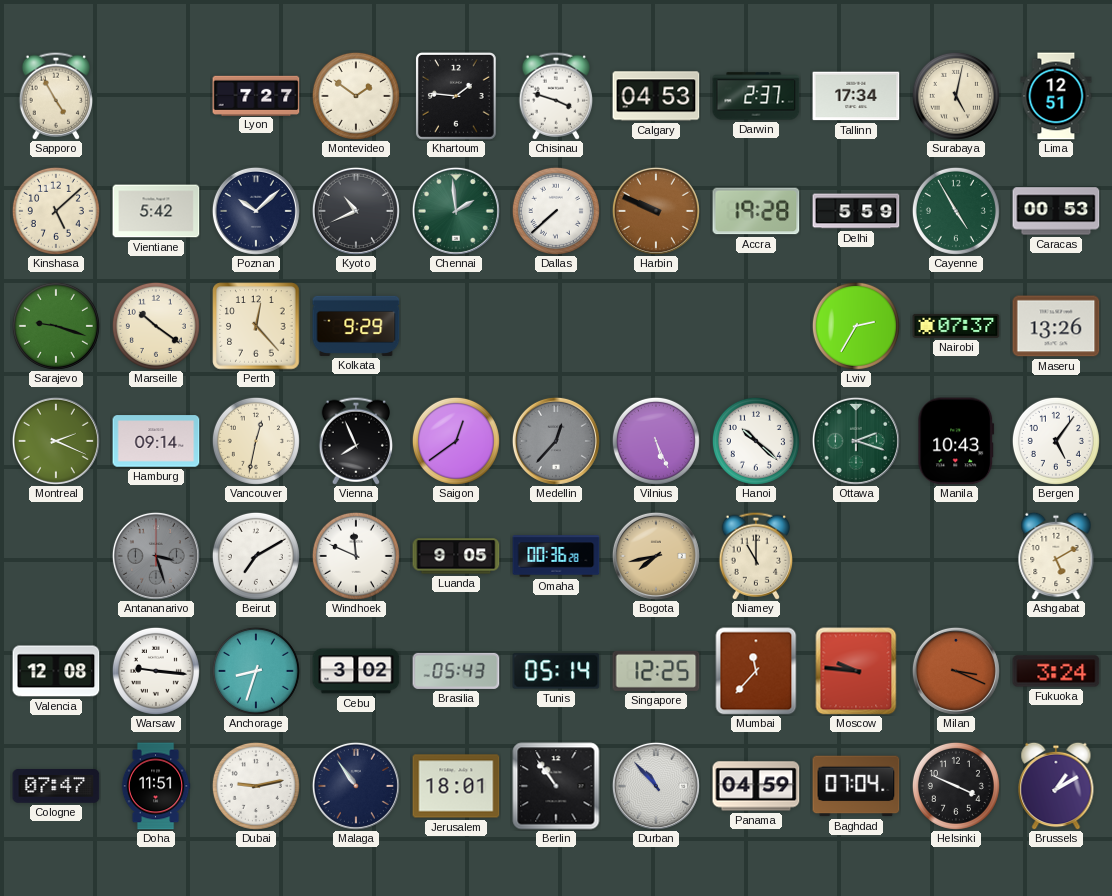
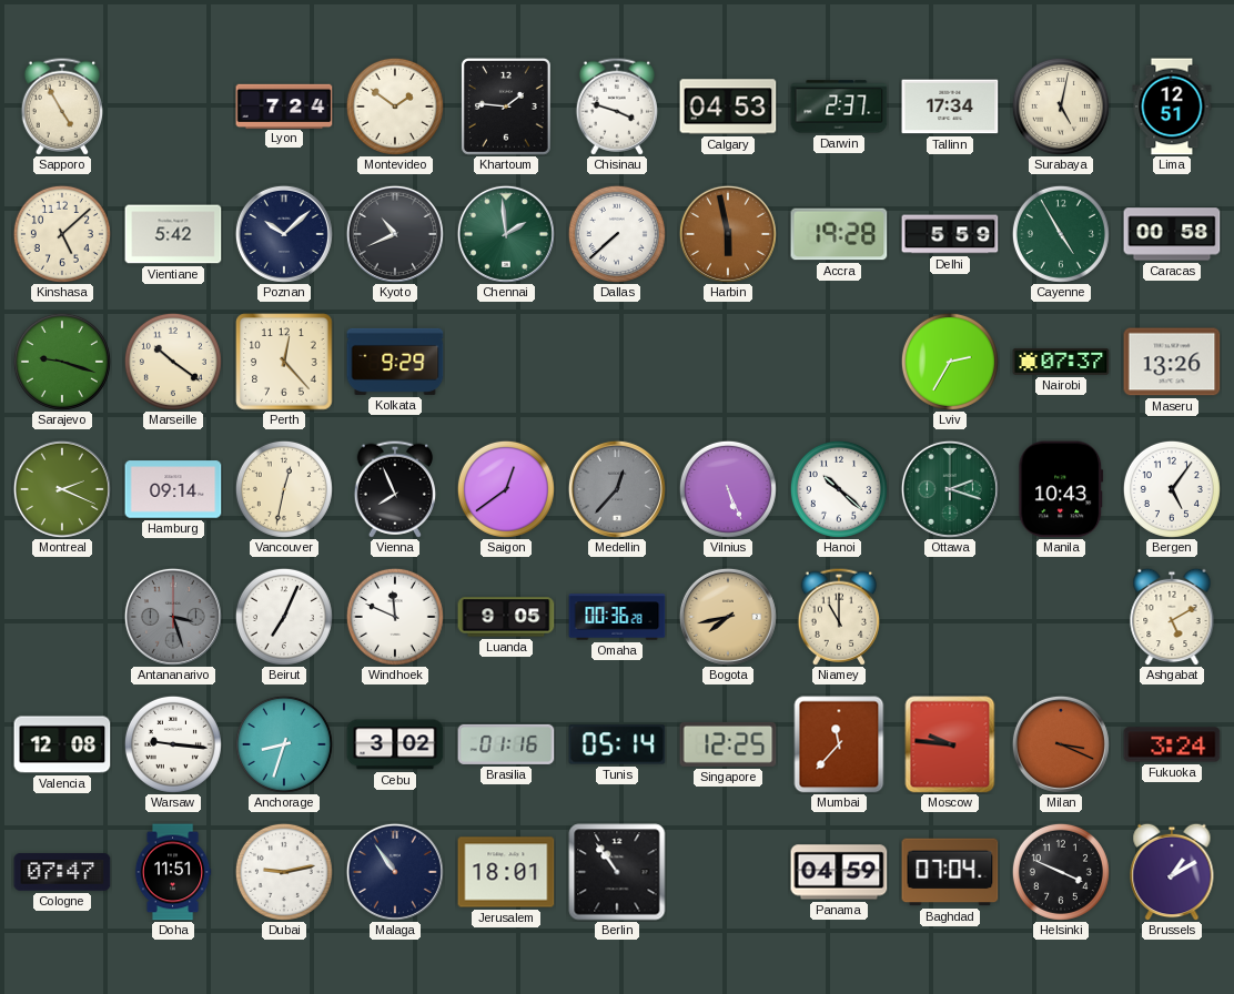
Lyon: 7:27 -> 7:24 (284, 105)
Harbin: 9:49 -> 5:58 (728, 234)
Caracas: 00:53 -> 00:58 (1172, 234)
Beirut: 7:10 -> 7:04 (284, 617)
Brasilia: 05:43 -> 01:16 (506, 744)
Durban: 10:53 -> none (656, 786)
